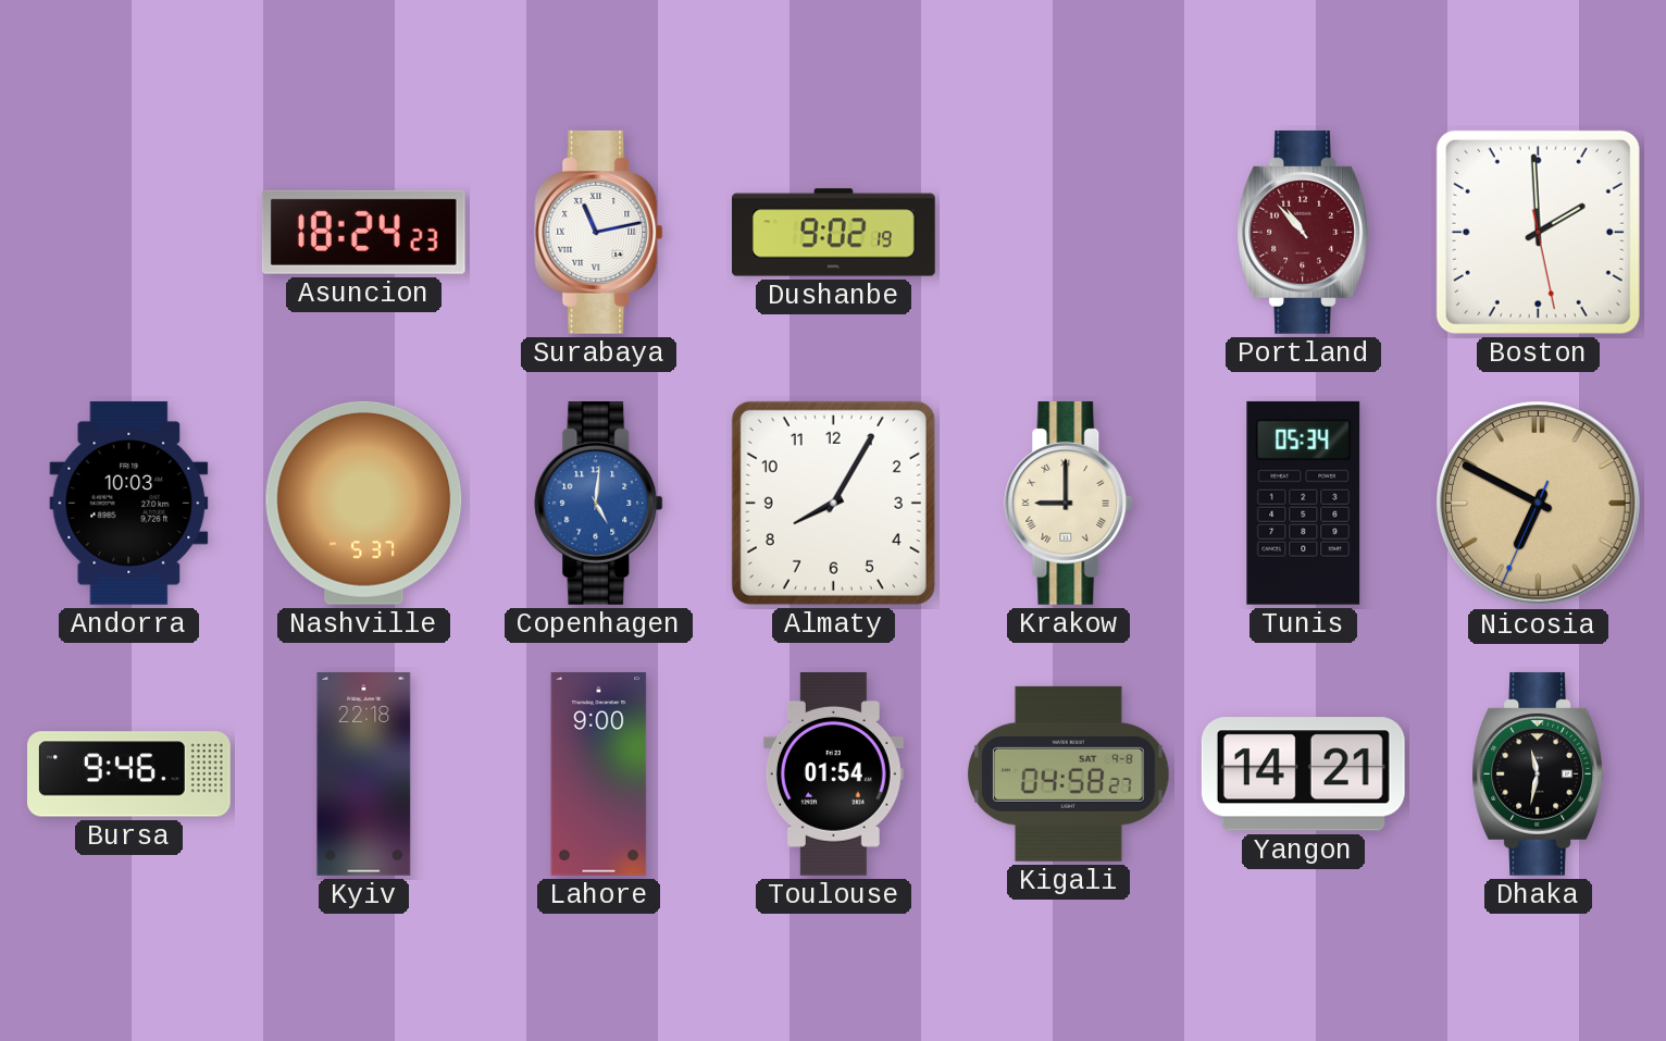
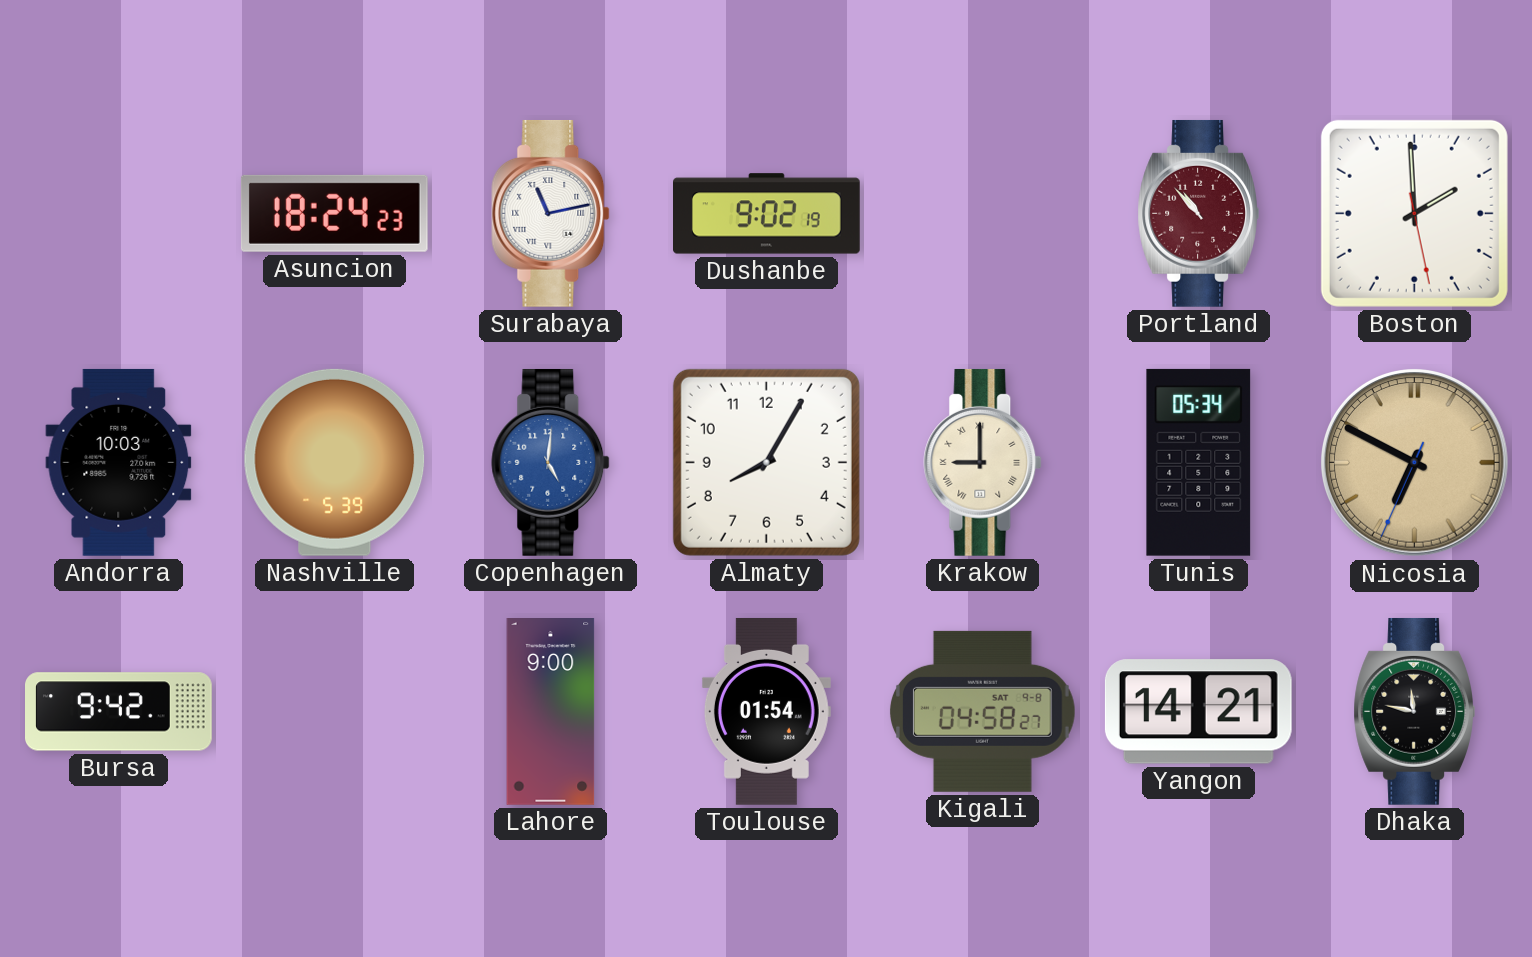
Nashville: 5:37 -> 5:39 (335, 462)
Bursa: 9:46 -> 9:42 (119, 712)
Kyiv: 22:18 -> none (364, 774)
Dhaka: 11:32 -> 11:47 (1414, 711)
